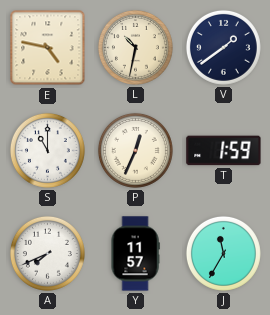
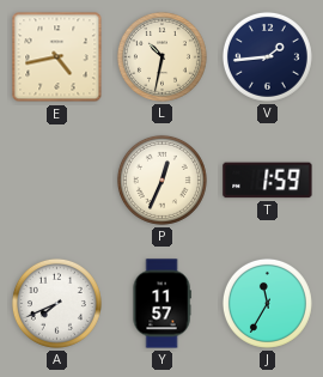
E: 4:47 -> 4:43 (57, 57)
V: 1:39 -> 1:44 (267, 56)
S: 11:00 -> none (47, 150)
